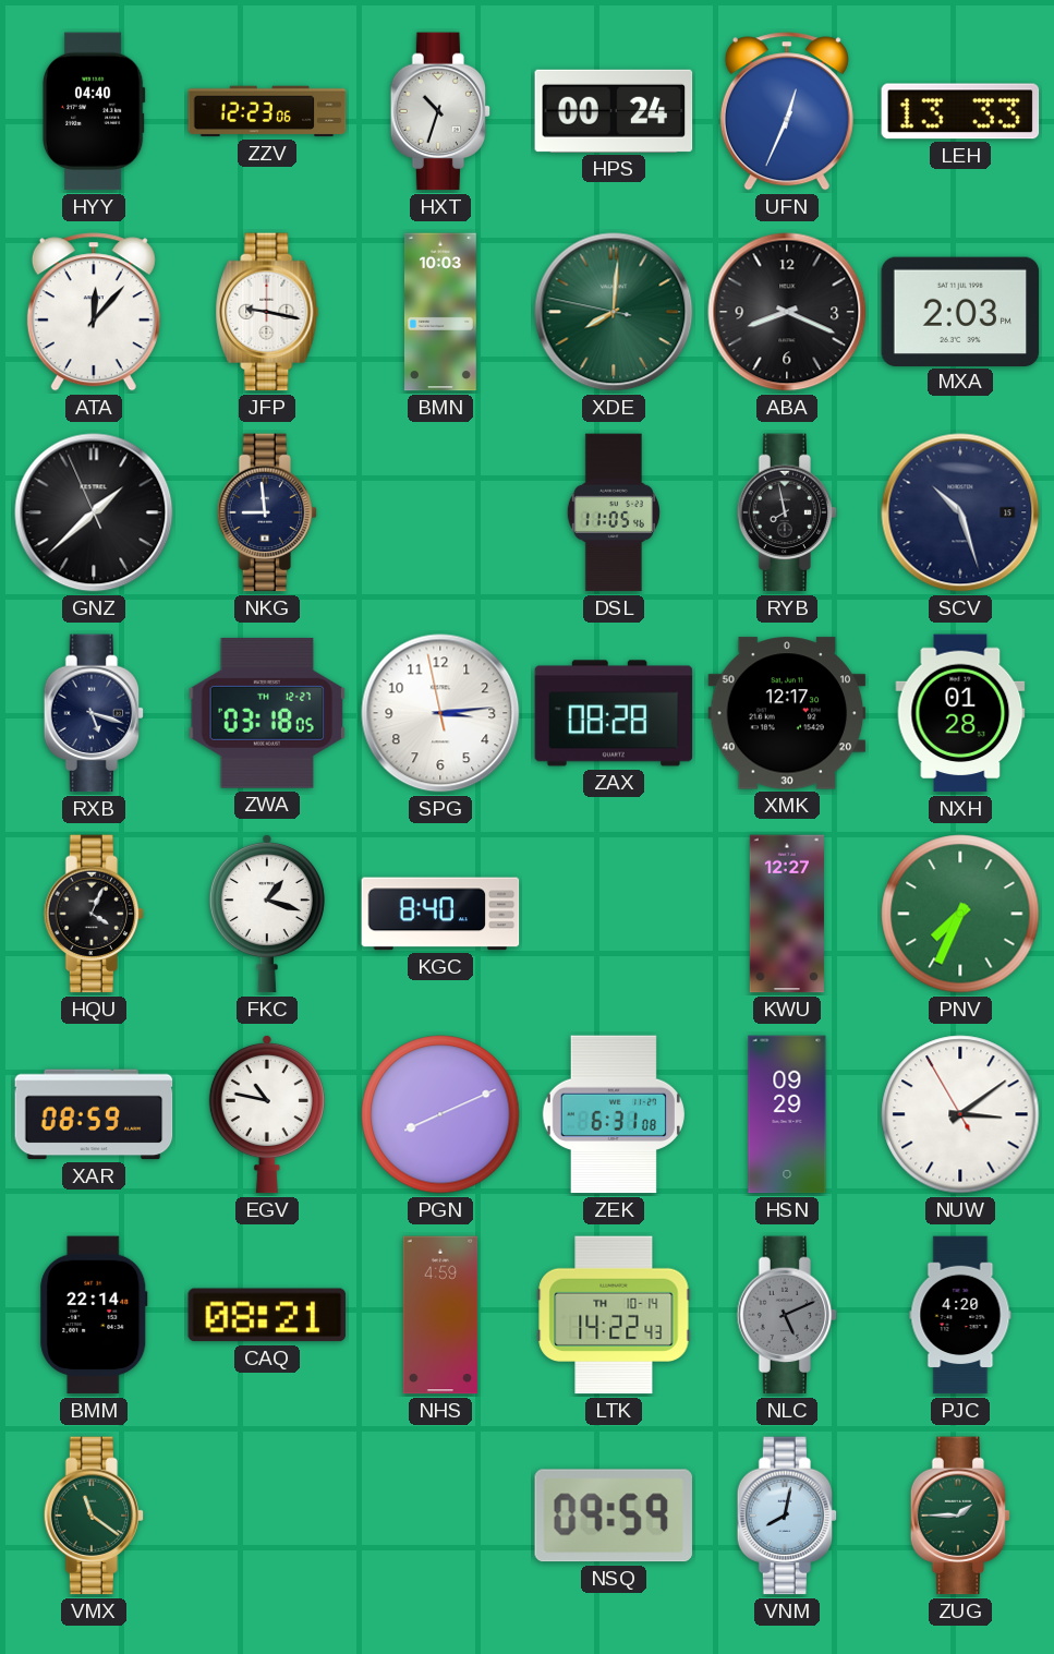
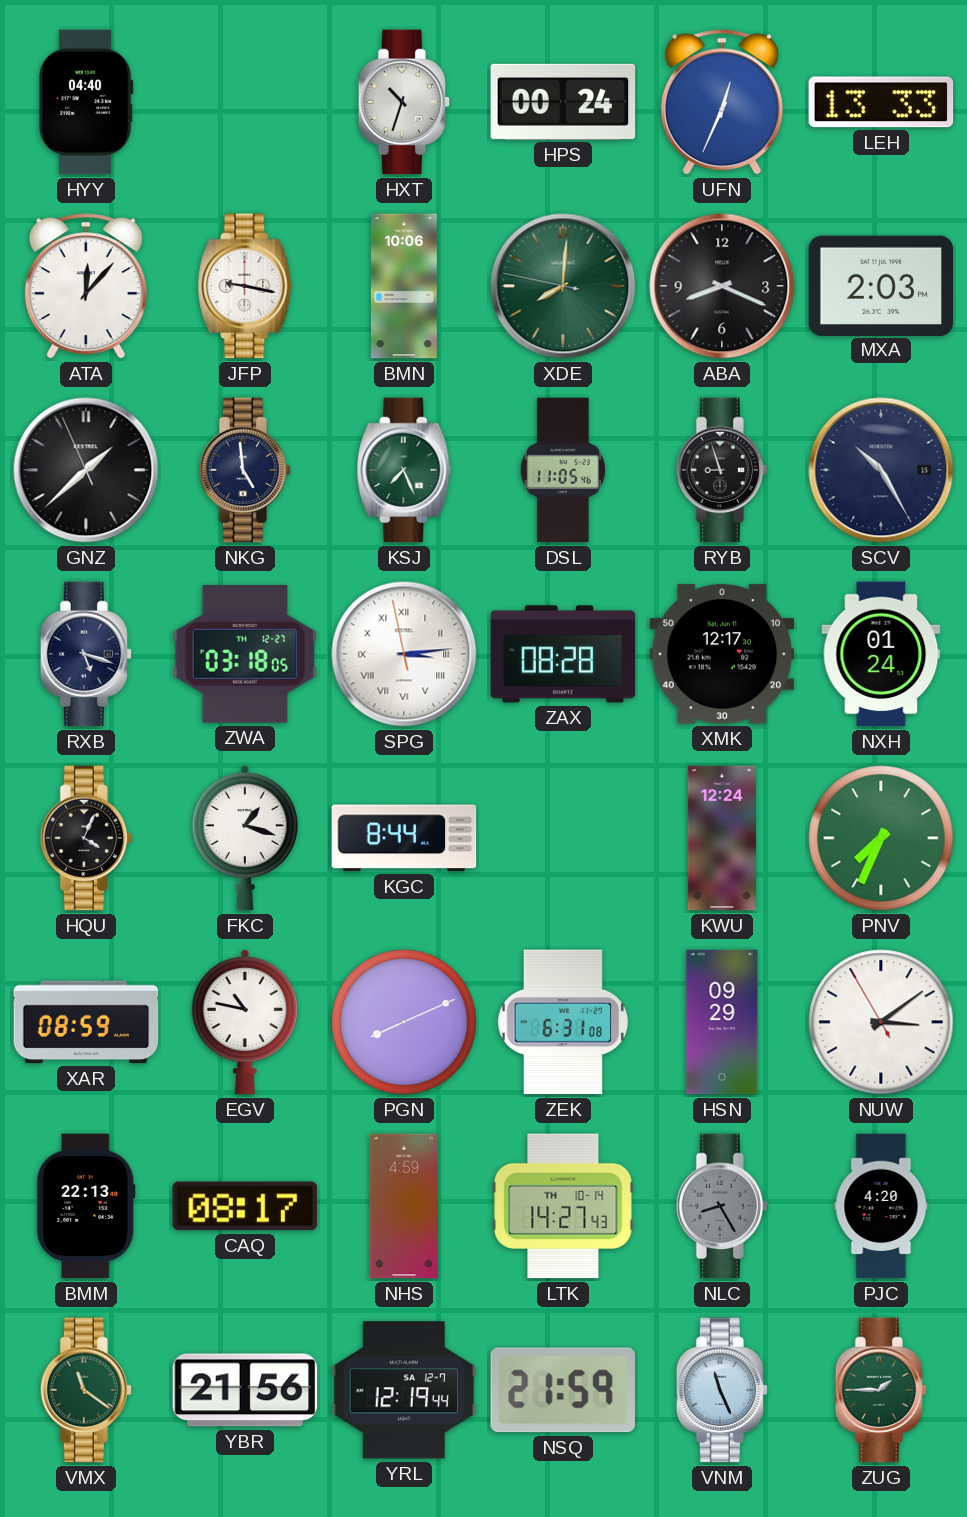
ZZV: 12:23 -> none (267, 111)
BMN: 10:03 -> 10:06 (404, 286)
NKG: 8:59 -> 4:59 (245, 470)
KSJ: none -> 7:26 (404, 470)
RYB: 7:58 -> 8:57 (722, 470)
SCV: 10:27 -> 10:25 (881, 470)
SPG numerals: Arabic -> Roman (404, 654)
NXH: 01:28 -> 01:24 (881, 654)
KGC: 8:40 -> 8:44 (404, 838)
KWU: 12:27 -> 12:24 (722, 838)
BMM: 22:14 -> 22:13 (86, 1206)
CAQ: 08:21 -> 08:17 (245, 1206)
LTK: 14:22 -> 14:27 (563, 1206)
NLC: 5:11 -> 8:25 (722, 1206)
YBR: none -> 21:56 (245, 1390)
YRL: none -> 12:19 (404, 1390)
NSQ: 09:59 -> 21:59 (563, 1390)
VNM: 8:02 -> 11:26 (722, 1390)
